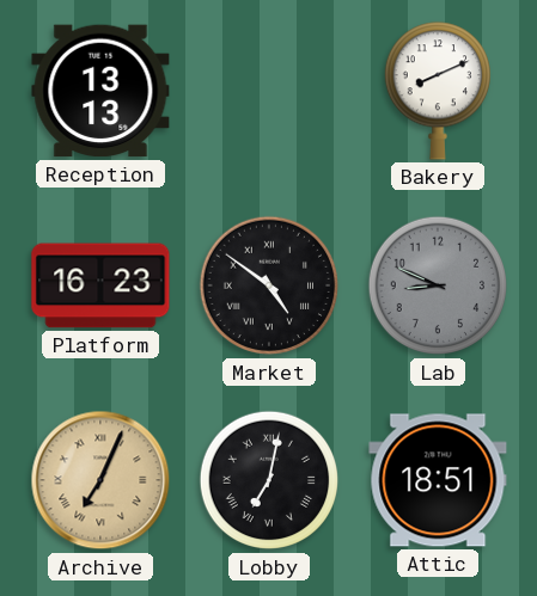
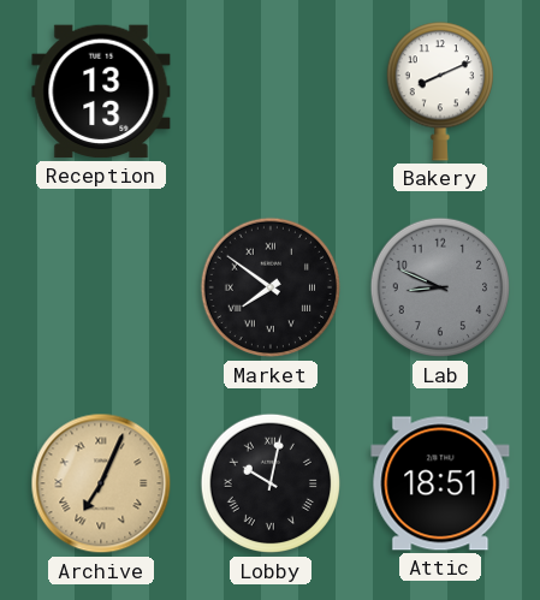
Platform: 16:23 -> none (100, 285)
Market: 4:51 -> 7:51 (271, 287)
Lobby: 7:02 -> 10:02 (271, 483)
